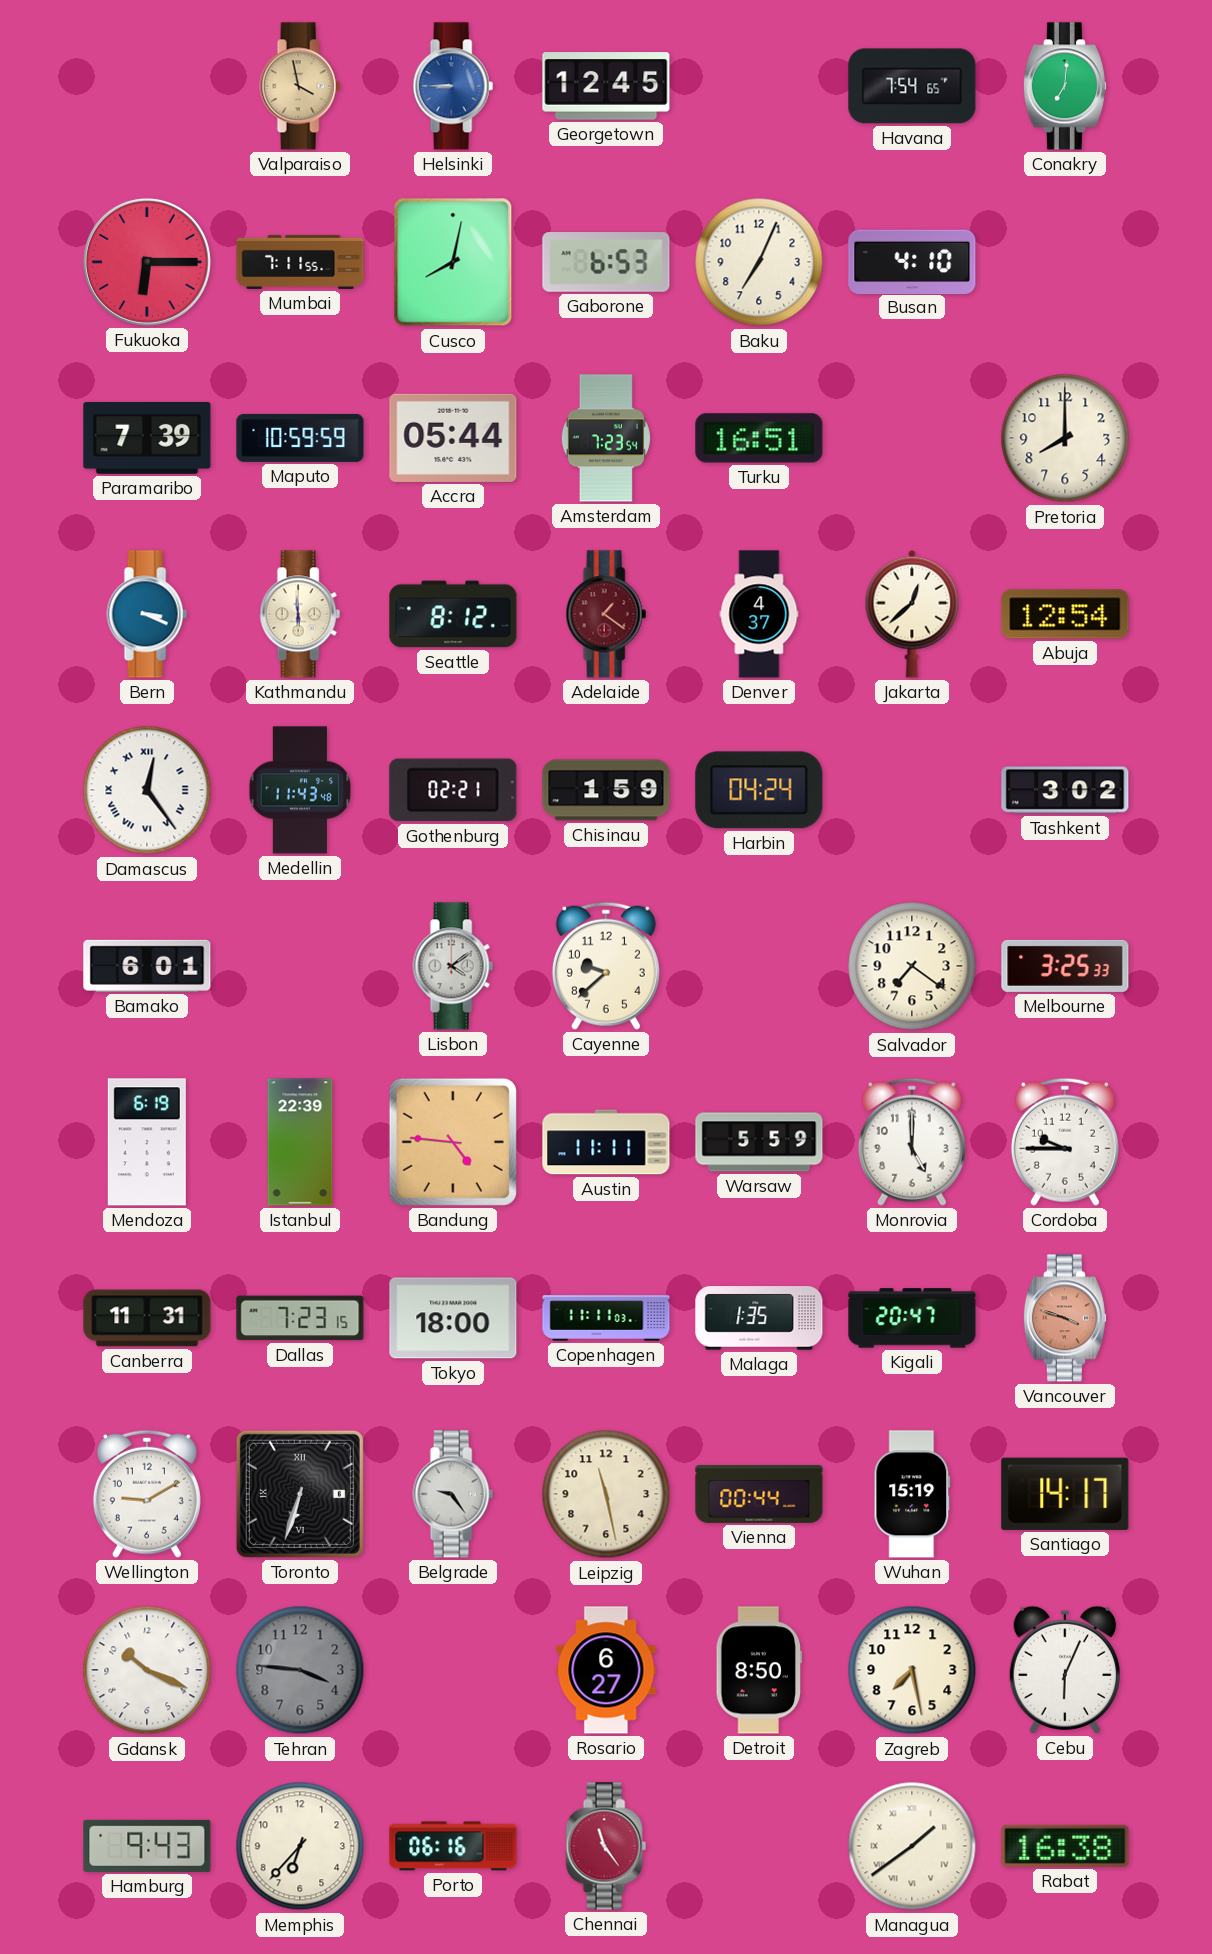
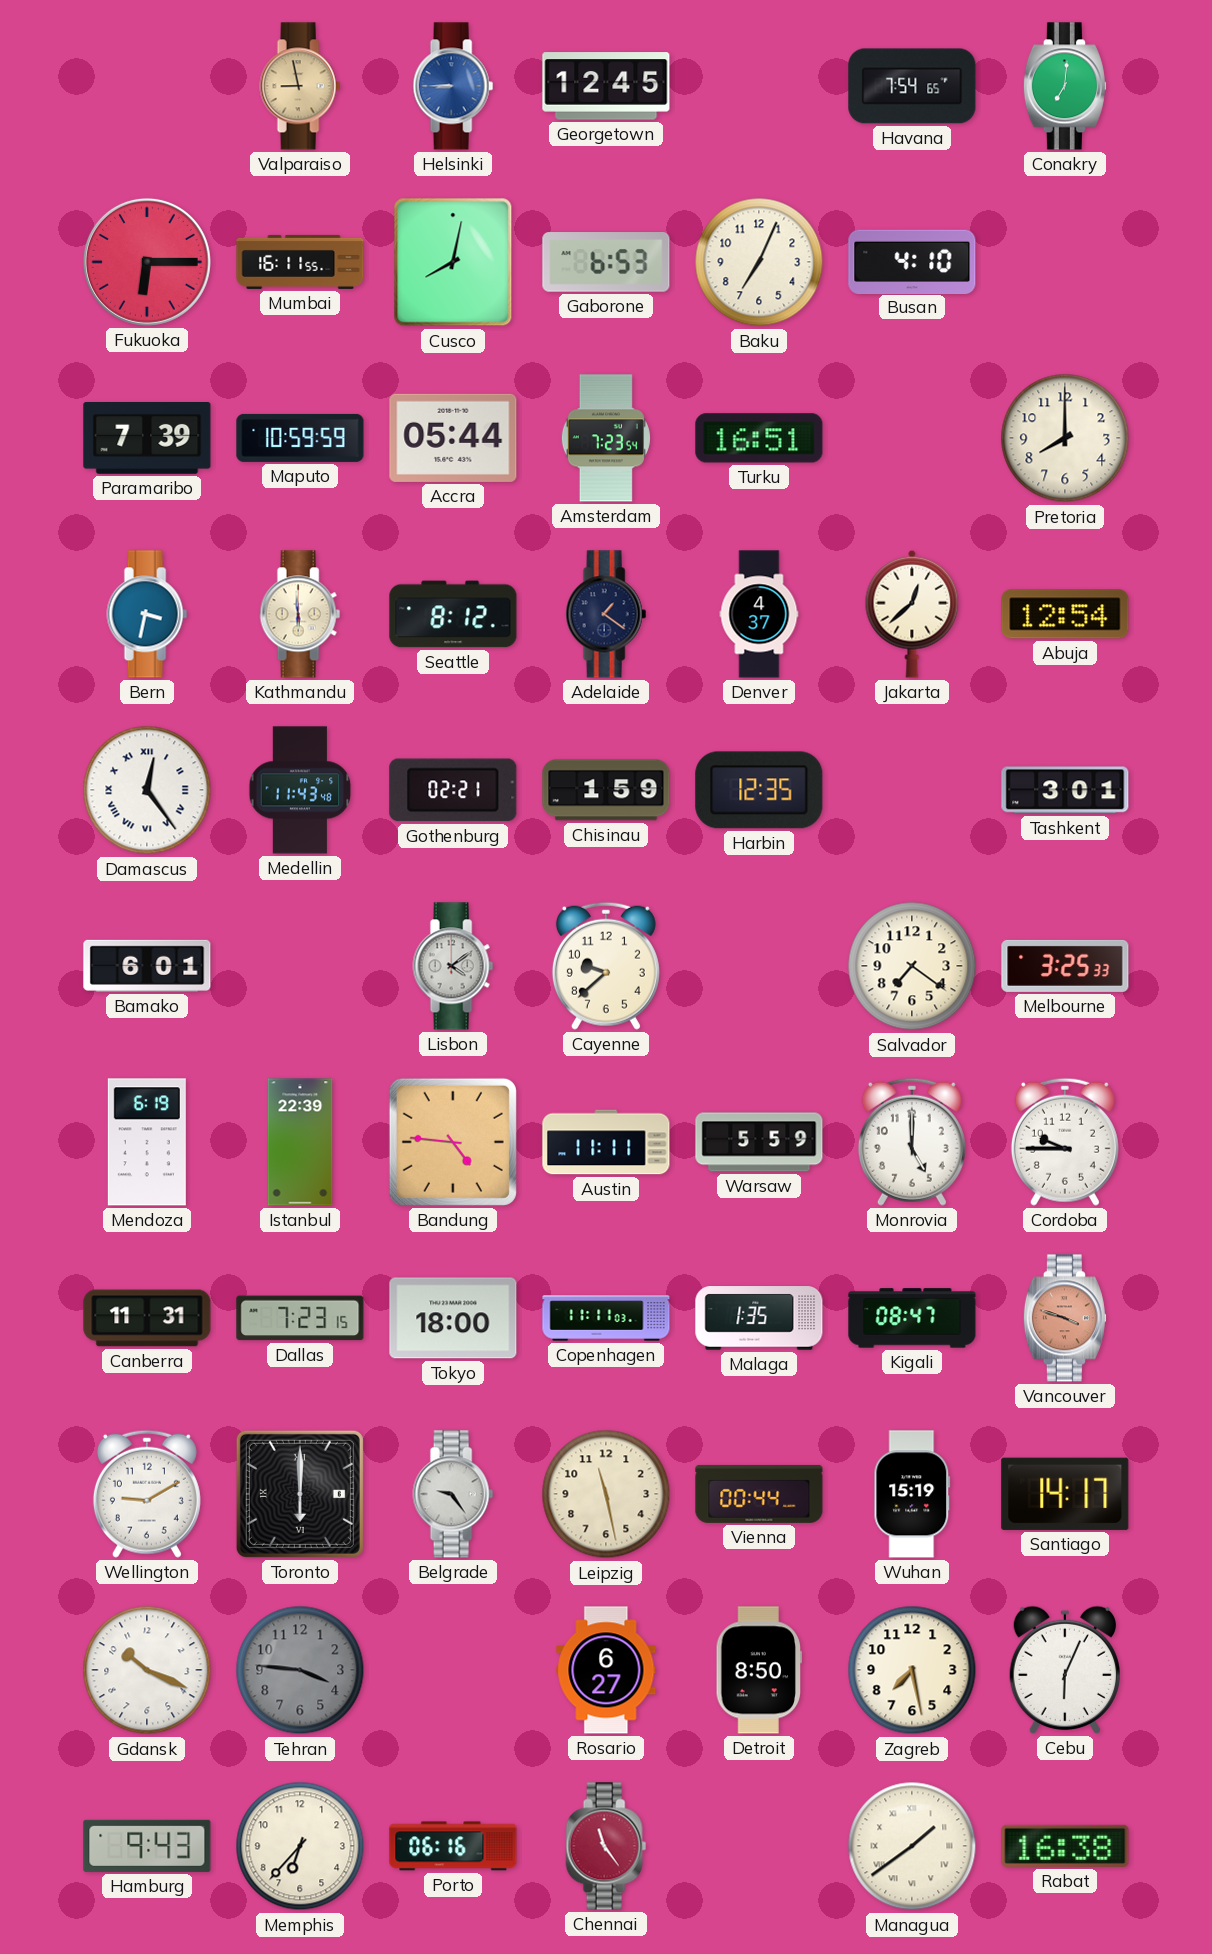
Valparaiso: 3:58 -> 8:58 (300, 86)
Mumbai: 7:11 -> 16:11 (300, 262)
Bern: 3:19 -> 3:32 (147, 614)
Adelaide dial: burgundy -> navy (606, 614)
Harbin: 04:24 -> 12:35 (759, 790)
Tashkent: 3:02 -> 3:01 (1065, 790)
Kigali: 20:47 -> 08:47 (912, 1318)
Toronto: 6:33 -> 6:00 (300, 1494)
